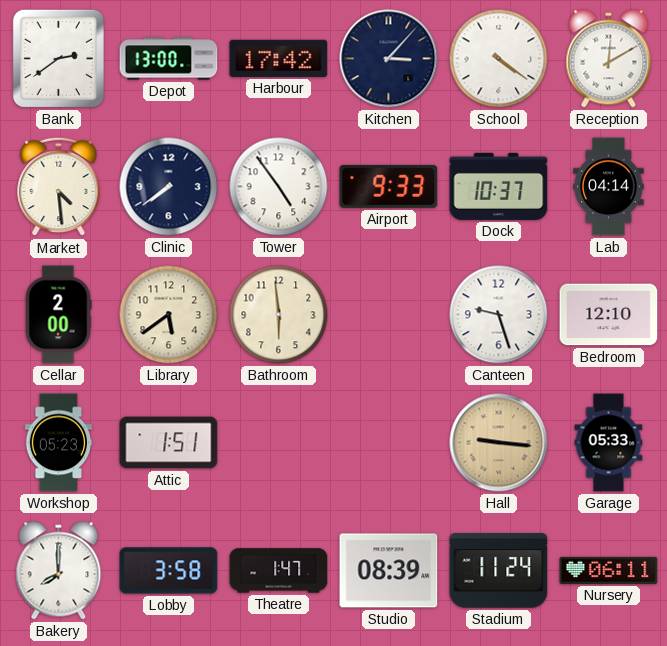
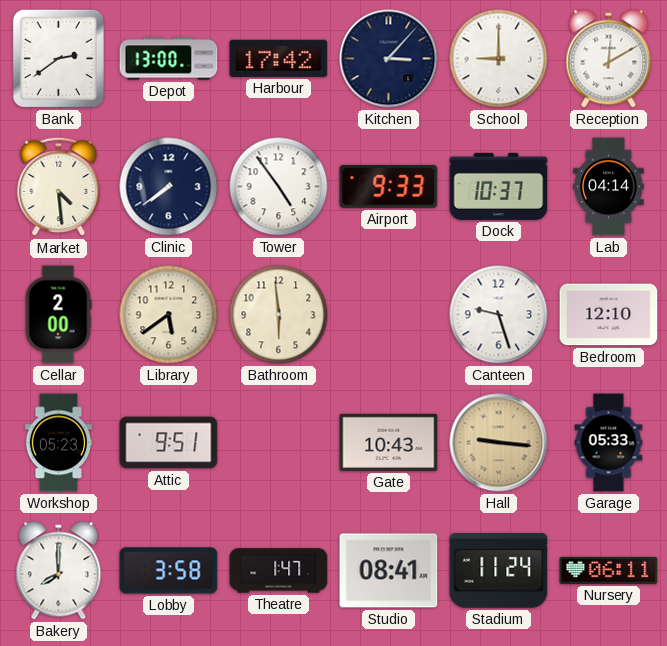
School: 4:21 -> 9:00 (499, 59)
Attic: 1:51 -> 9:51 (169, 443)
Gate: none -> 10:43 (389, 442)
Studio: 08:39 -> 08:41 (389, 571)
